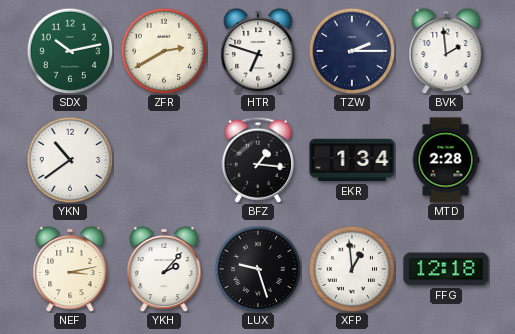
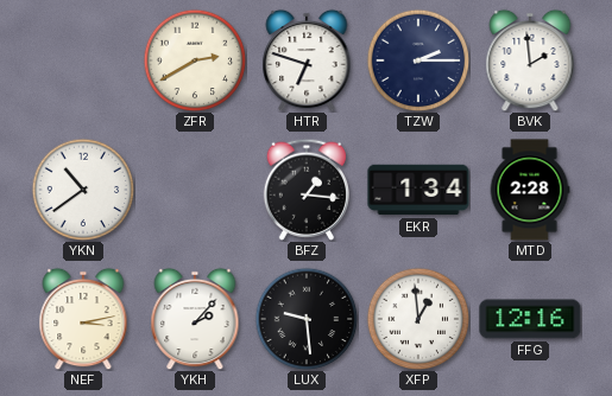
SDX: 10:13 -> none (70, 51)
LUX: 9:27 -> 9:29 (307, 319)
FFG: 12:18 -> 12:16 (530, 319)
